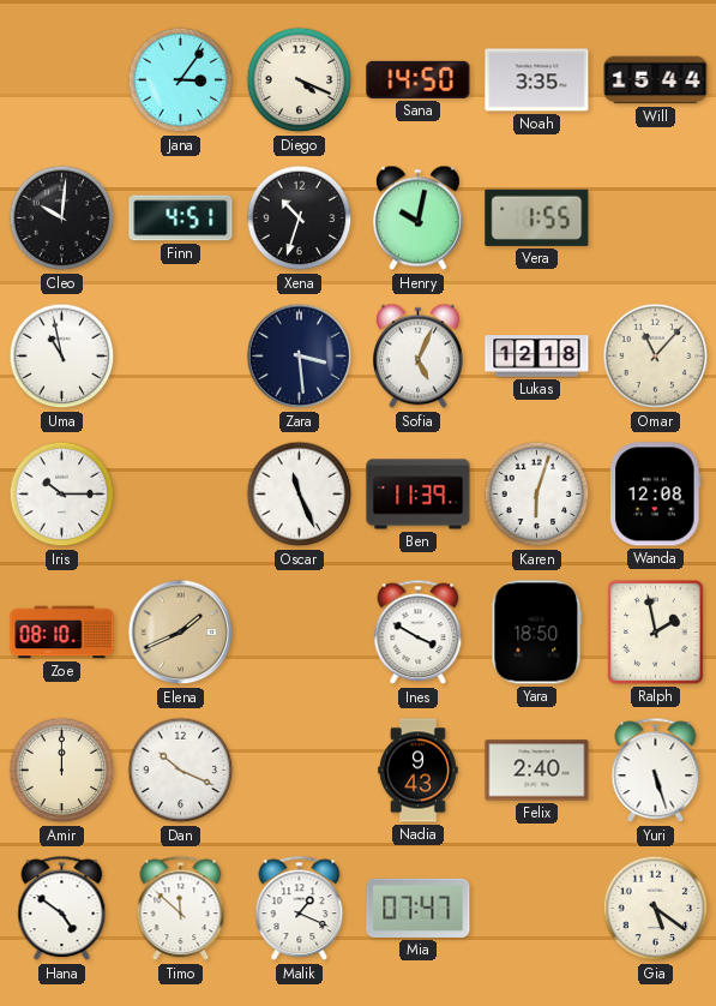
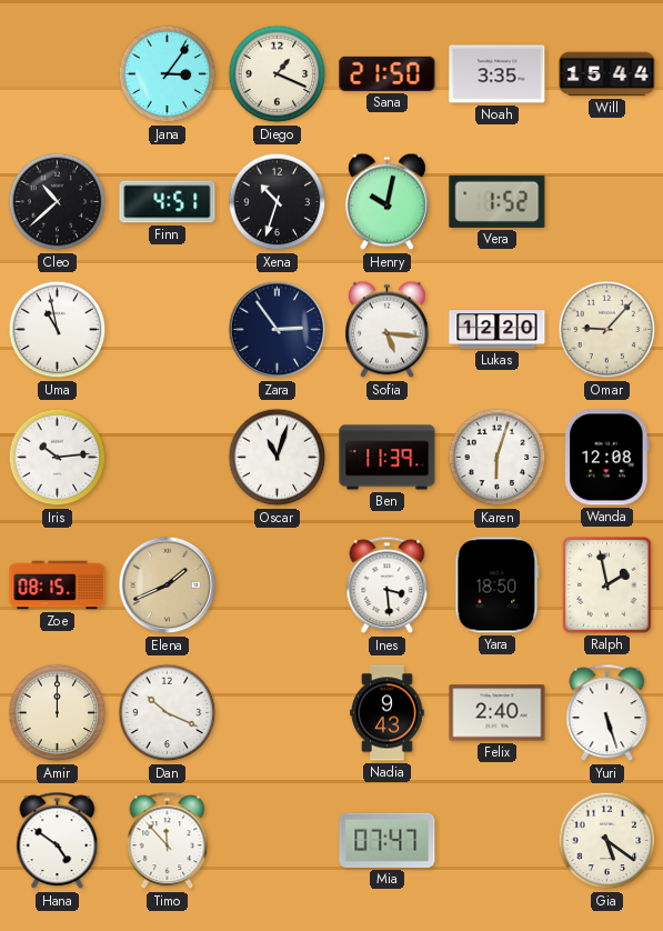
Diego: 4:19 -> 1:19 (278, 74)
Sana: 14:50 -> 21:50 (388, 73)
Cleo: 10:01 -> 10:38 (58, 202)
Vera: 1:55 -> 1:52 (498, 201)
Zara: 3:29 -> 2:54 (278, 330)
Sofia: 5:04 -> 5:16 (386, 330)
Lukas: 12:18 -> 12:20 (498, 330)
Omar: 11:07 -> 9:07 (607, 330)
Iris: 10:15 -> 10:14 (58, 458)
Oscar: 11:26 -> 11:03 (278, 458)
Zoe: 08:10 -> 08:15 (58, 585)
Ines: 3:50 -> 3:29 (388, 585)
Timo: 11:52 -> 11:53 (168, 841)
Malik: 1:19 -> none (300, 909)
